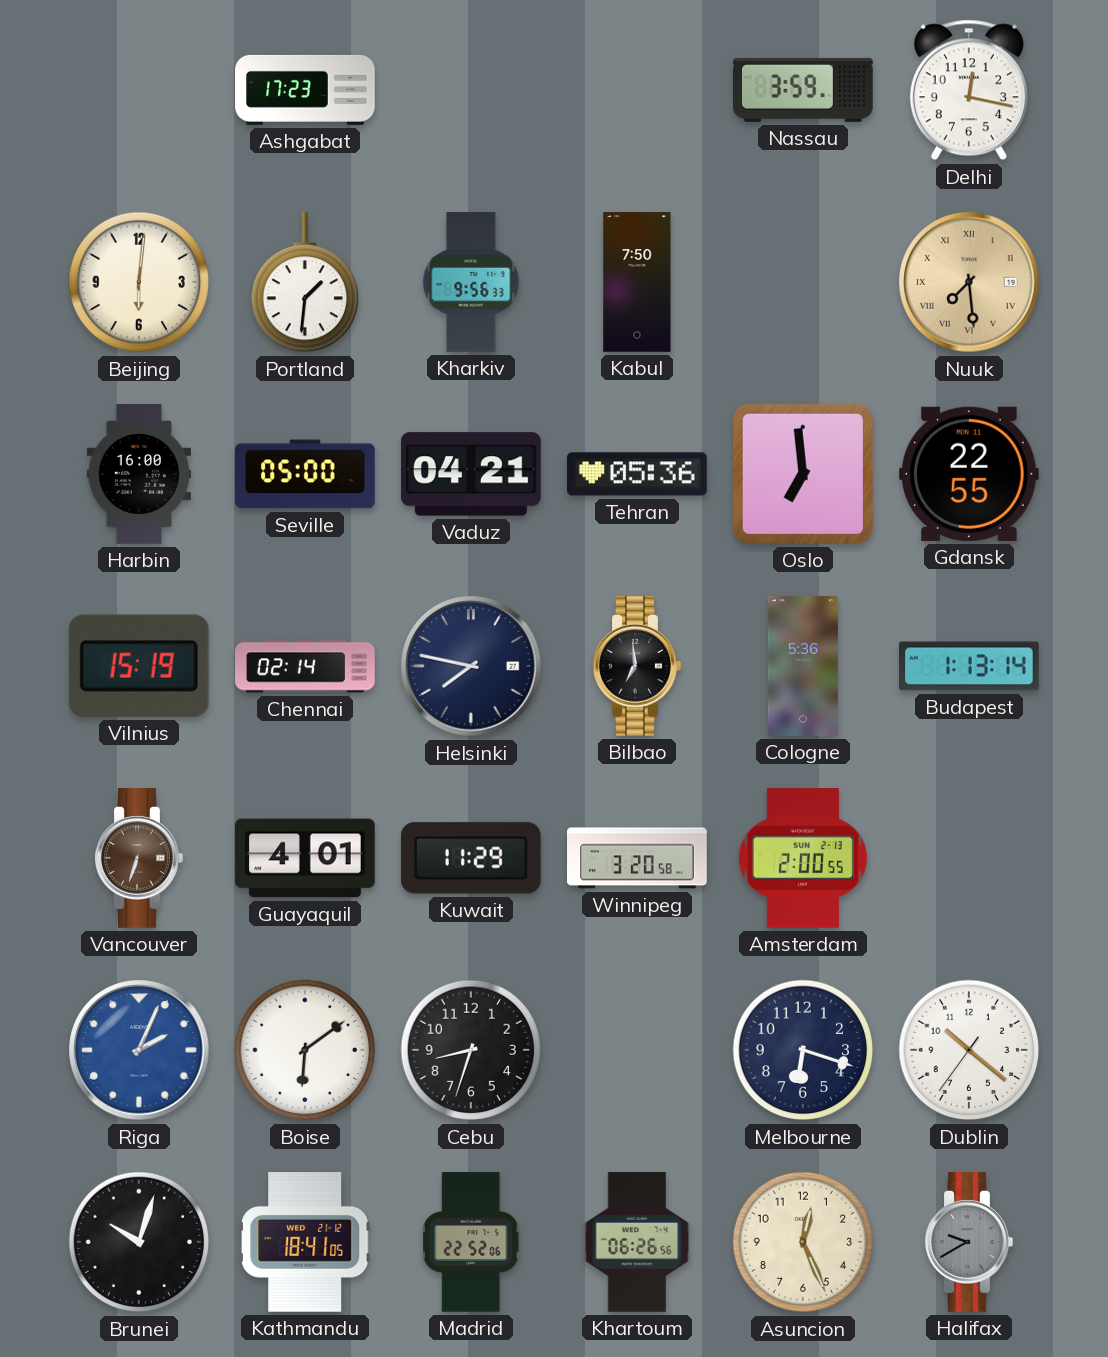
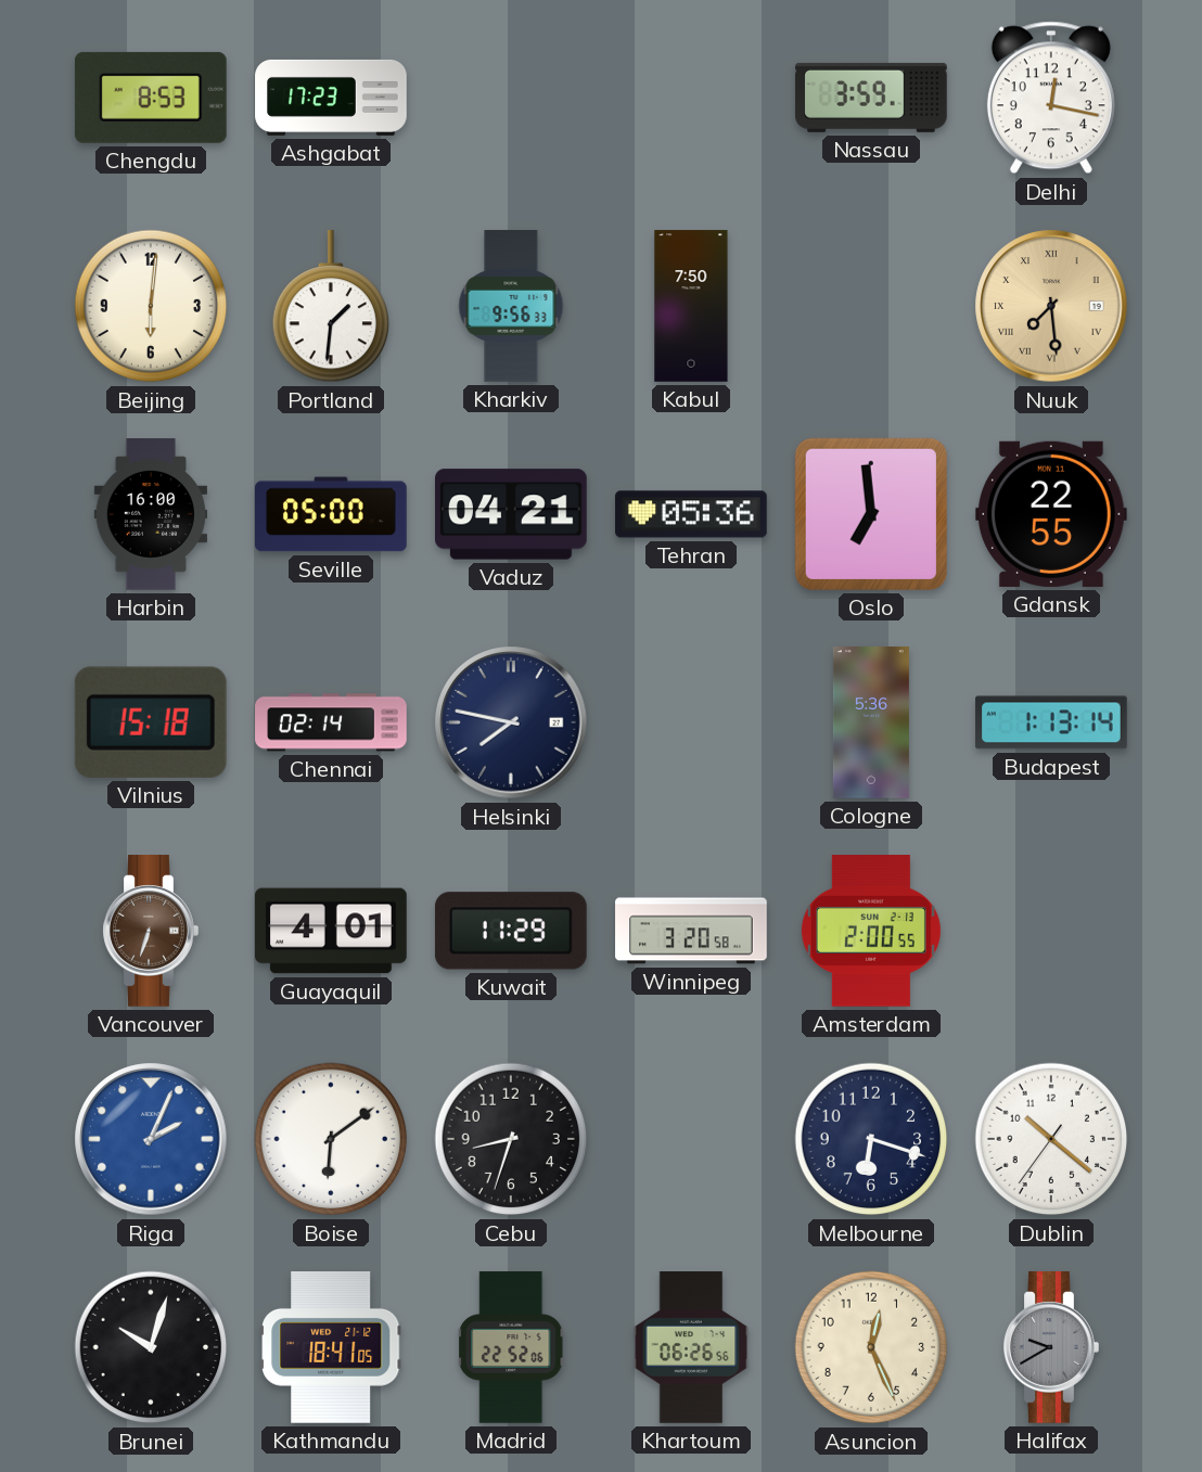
Chengdu: none -> 8:53 (151, 98)
Vilnius: 15:19 -> 15:18 (151, 722)
Bilbao: 6:59 -> none (637, 667)
